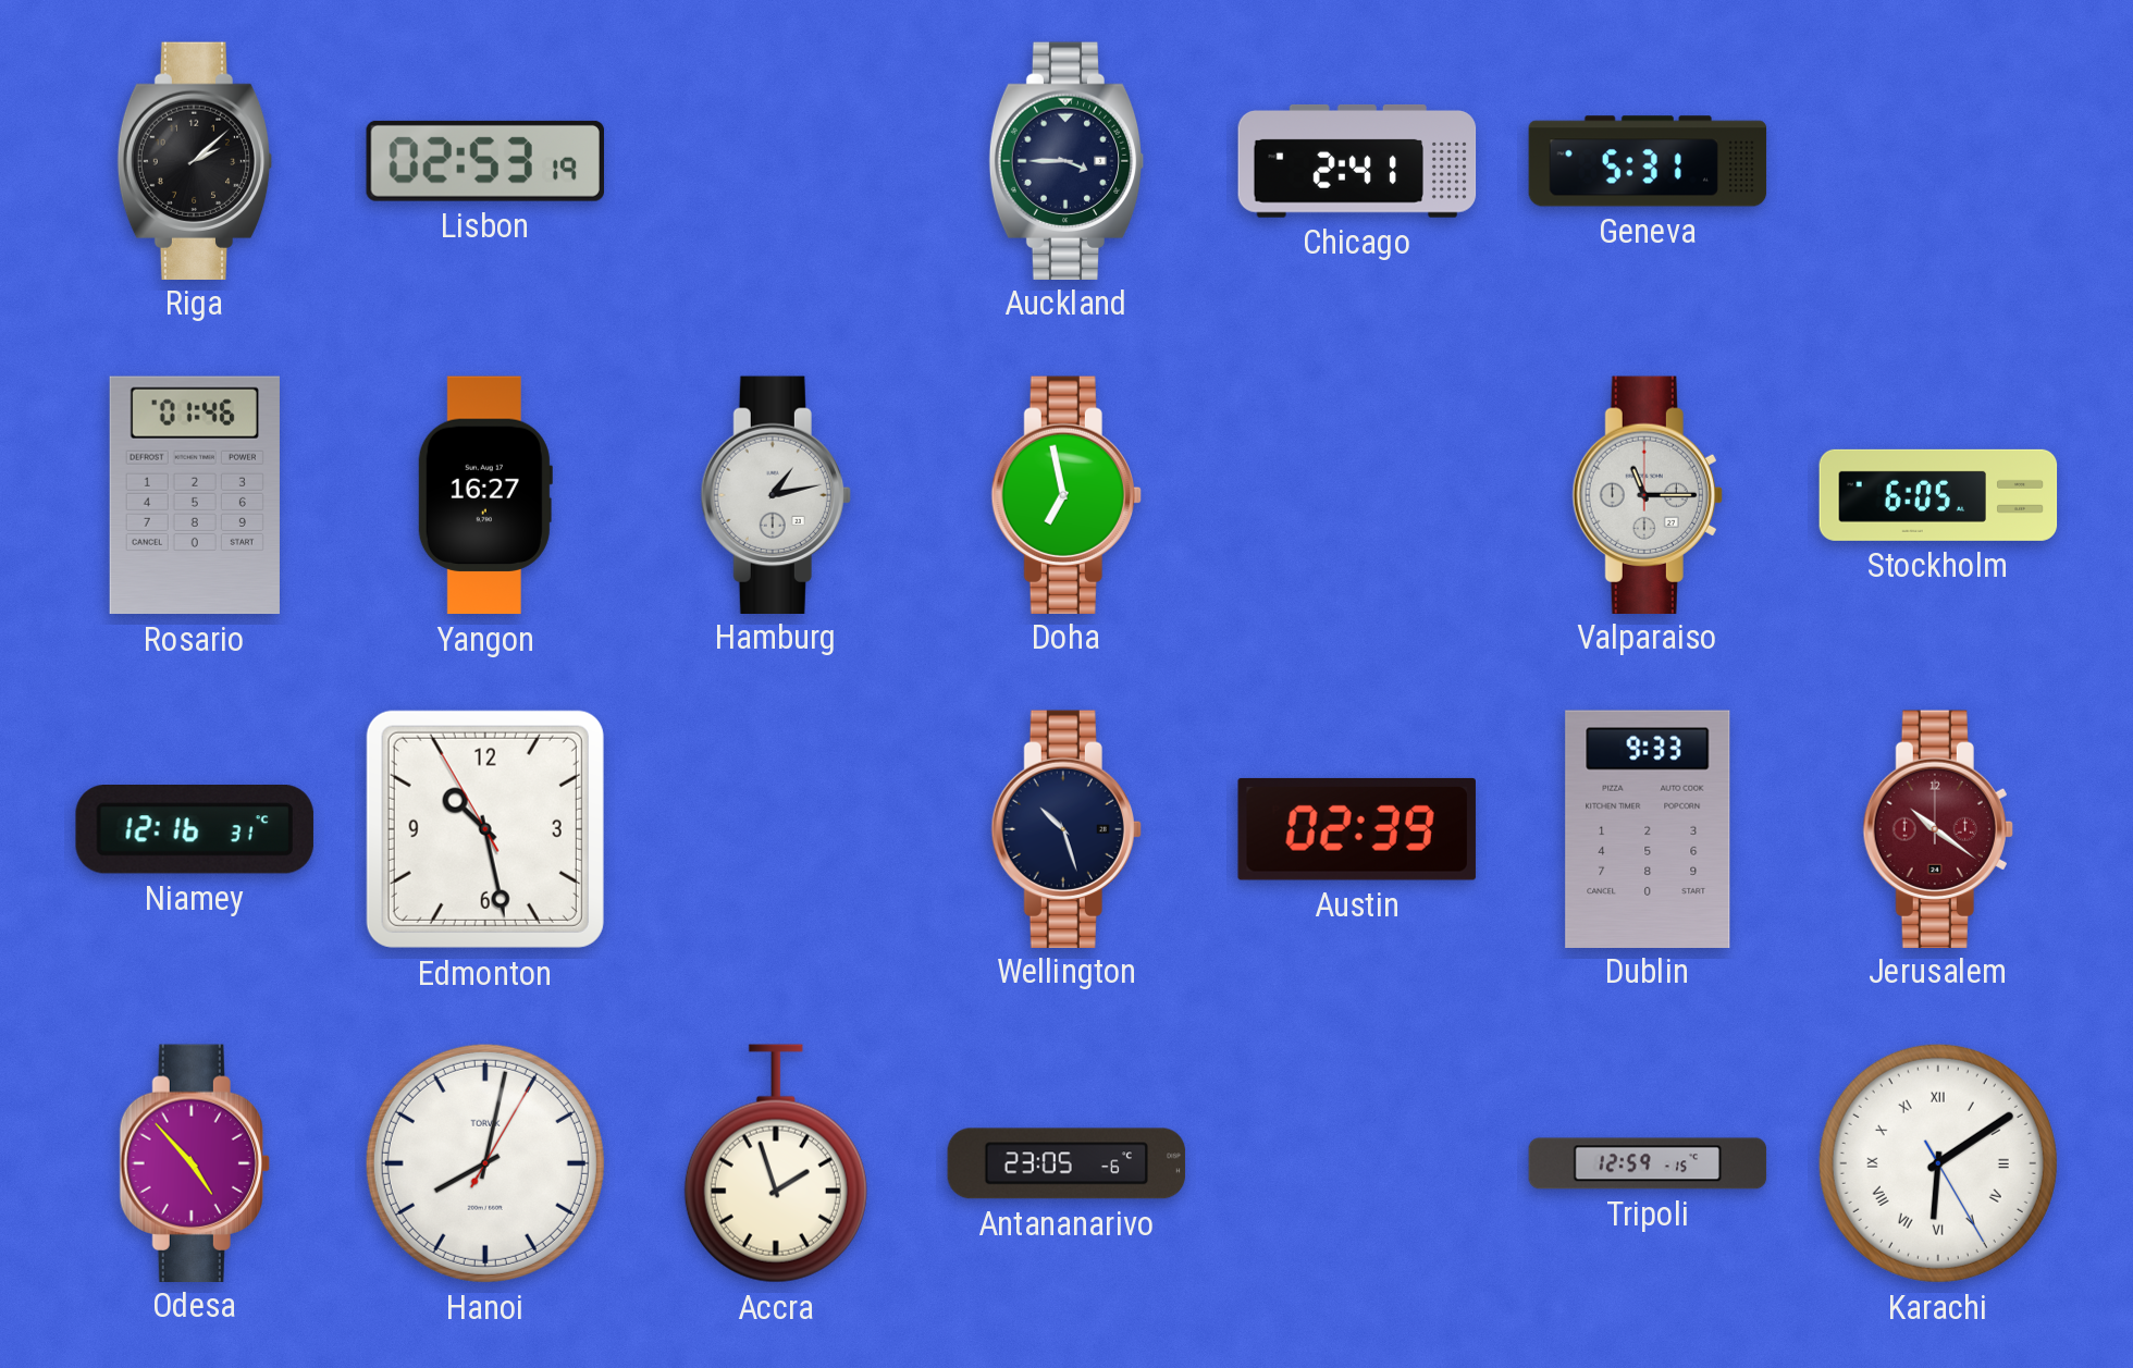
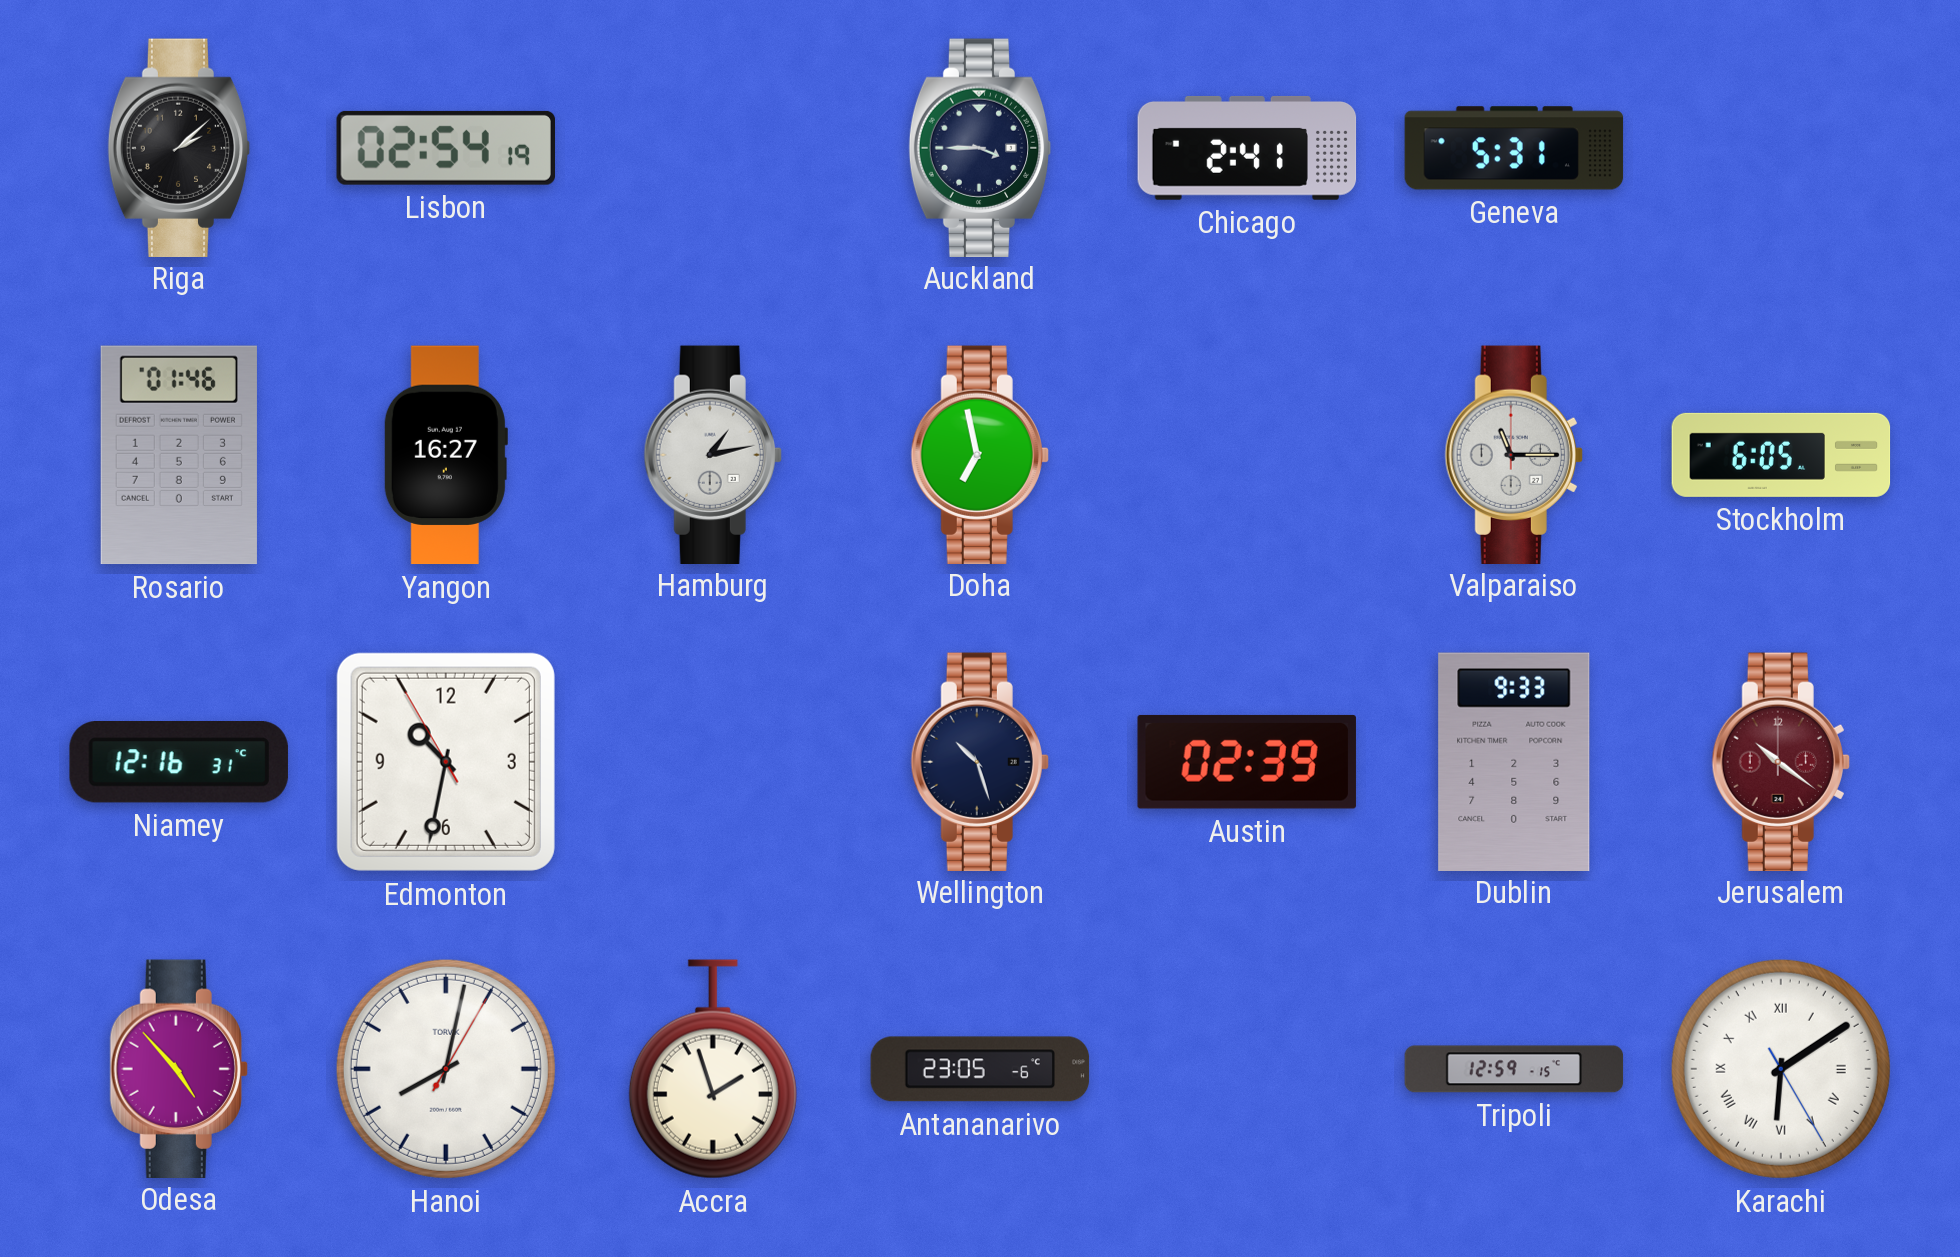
Lisbon: 02:53 -> 02:54 (445, 148)
Edmonton: 10:27 -> 10:31 (446, 762)
